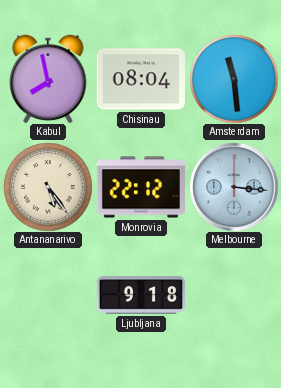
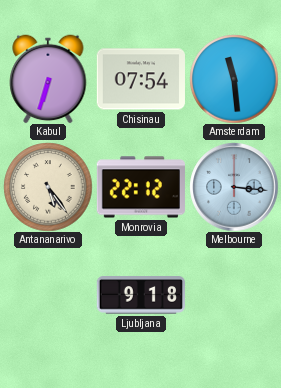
Kabul: 7:58 -> 6:33 (48, 79)
Chisinau: 08:04 -> 07:54 (141, 79)
